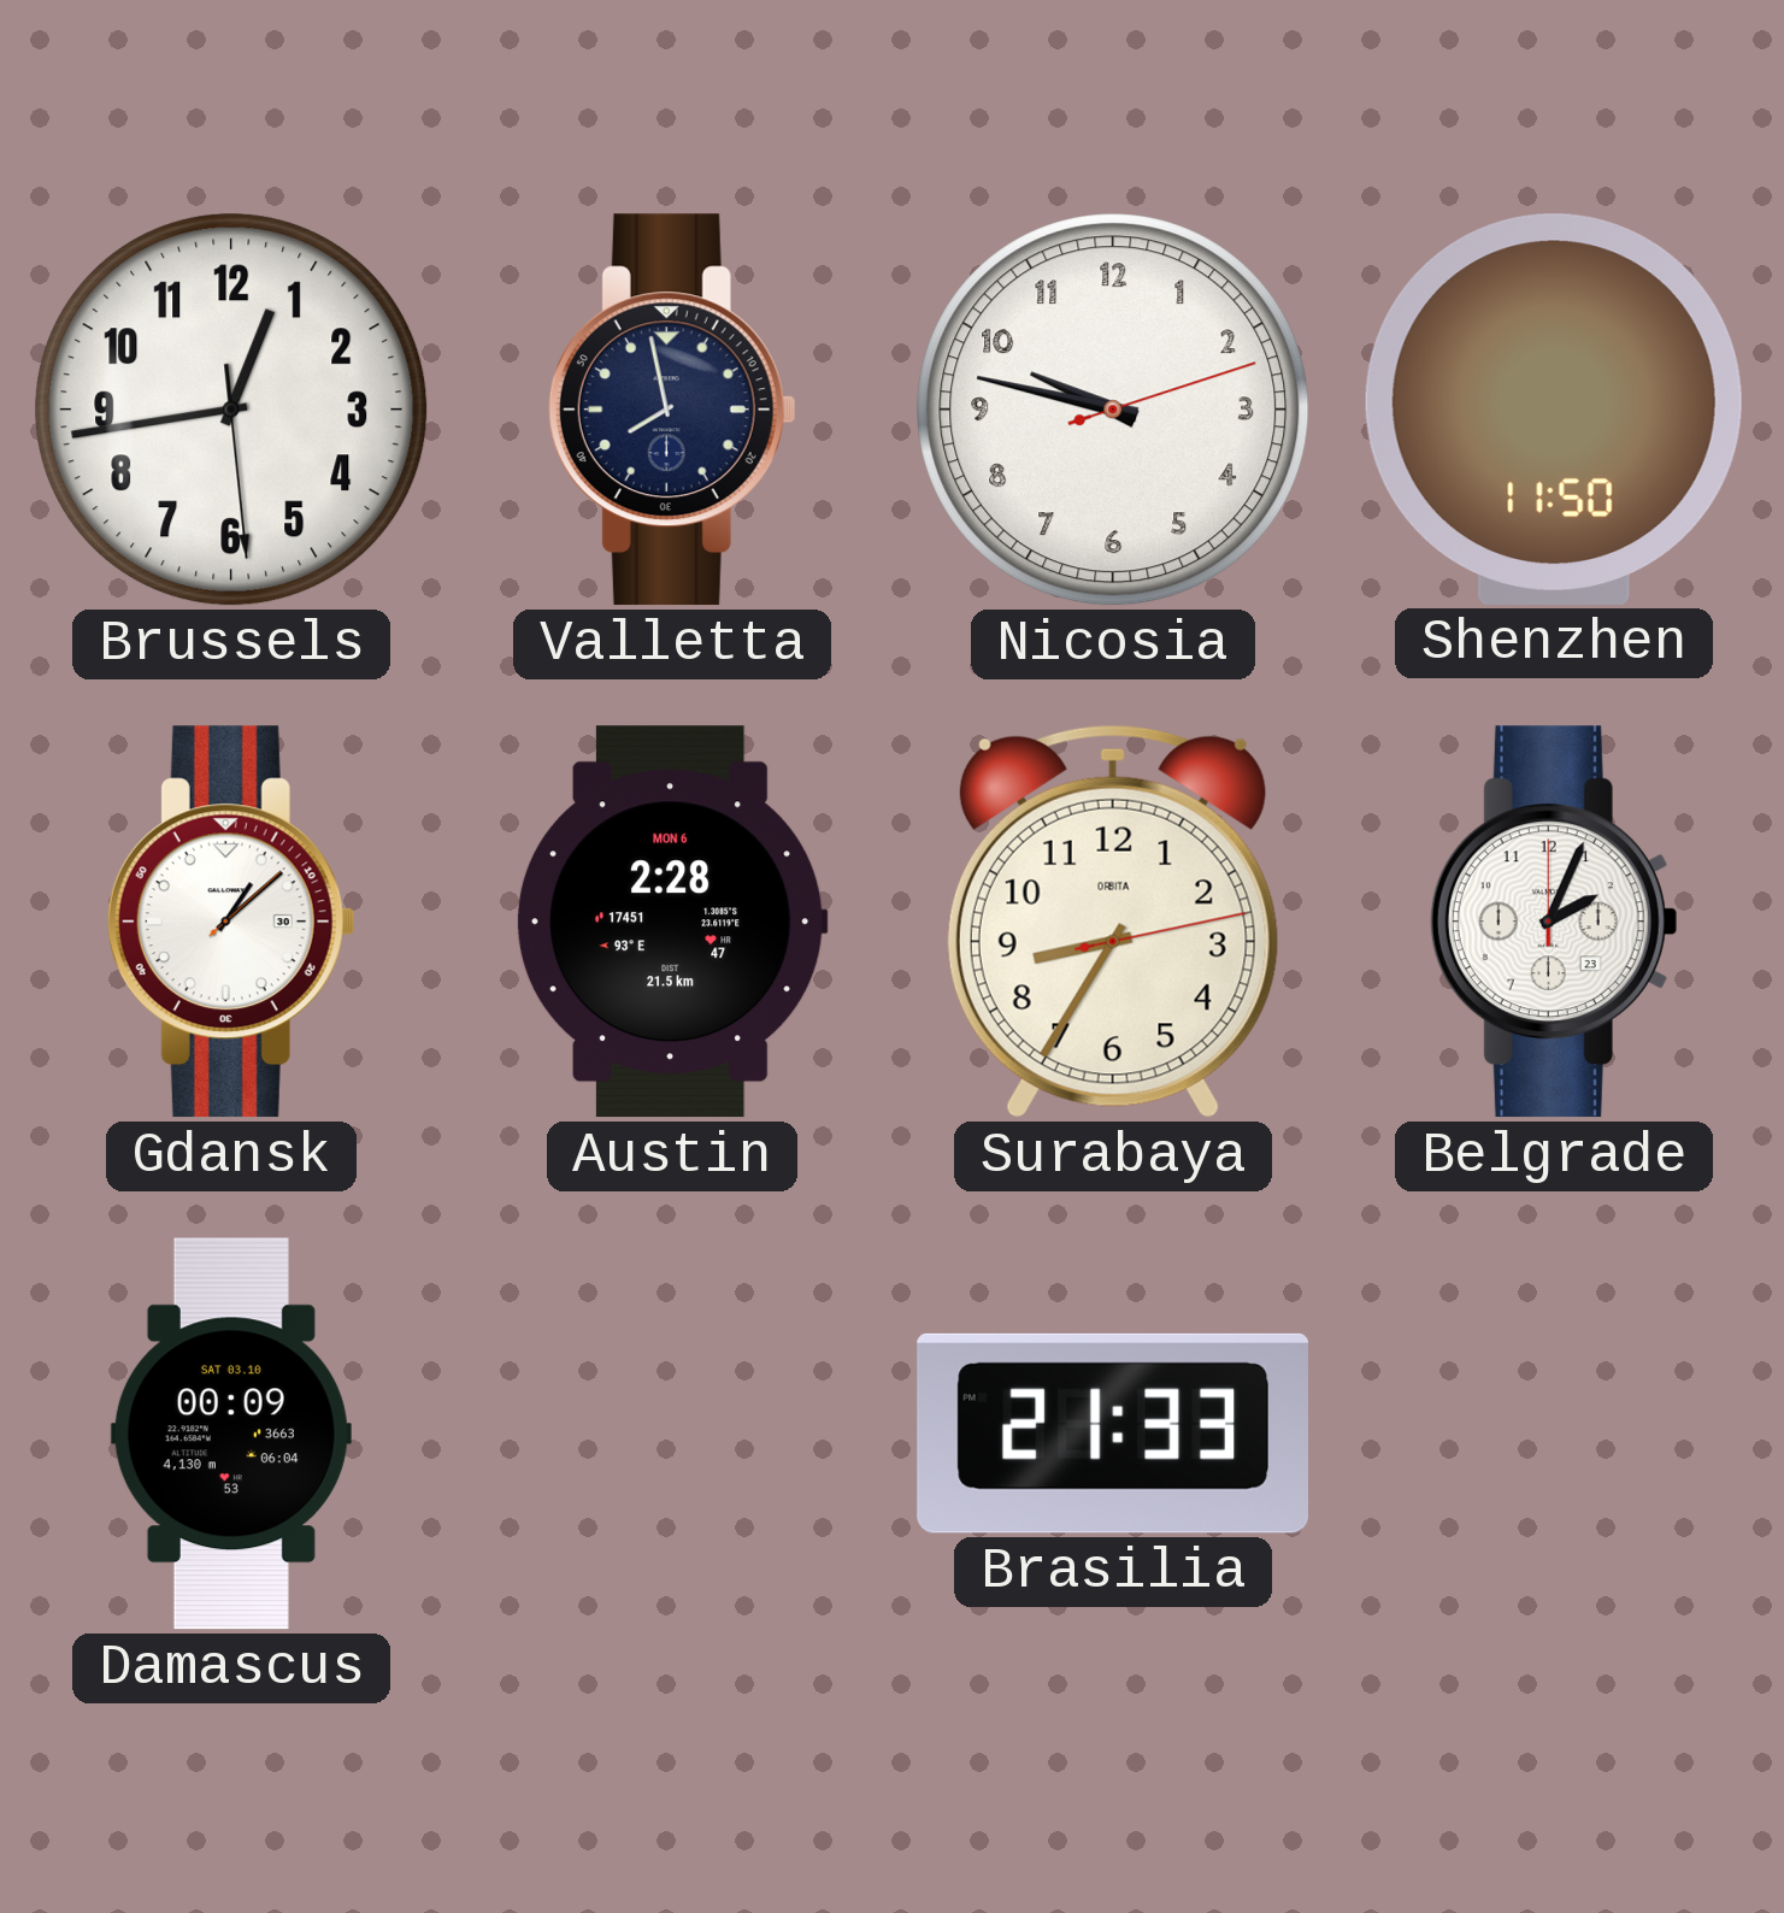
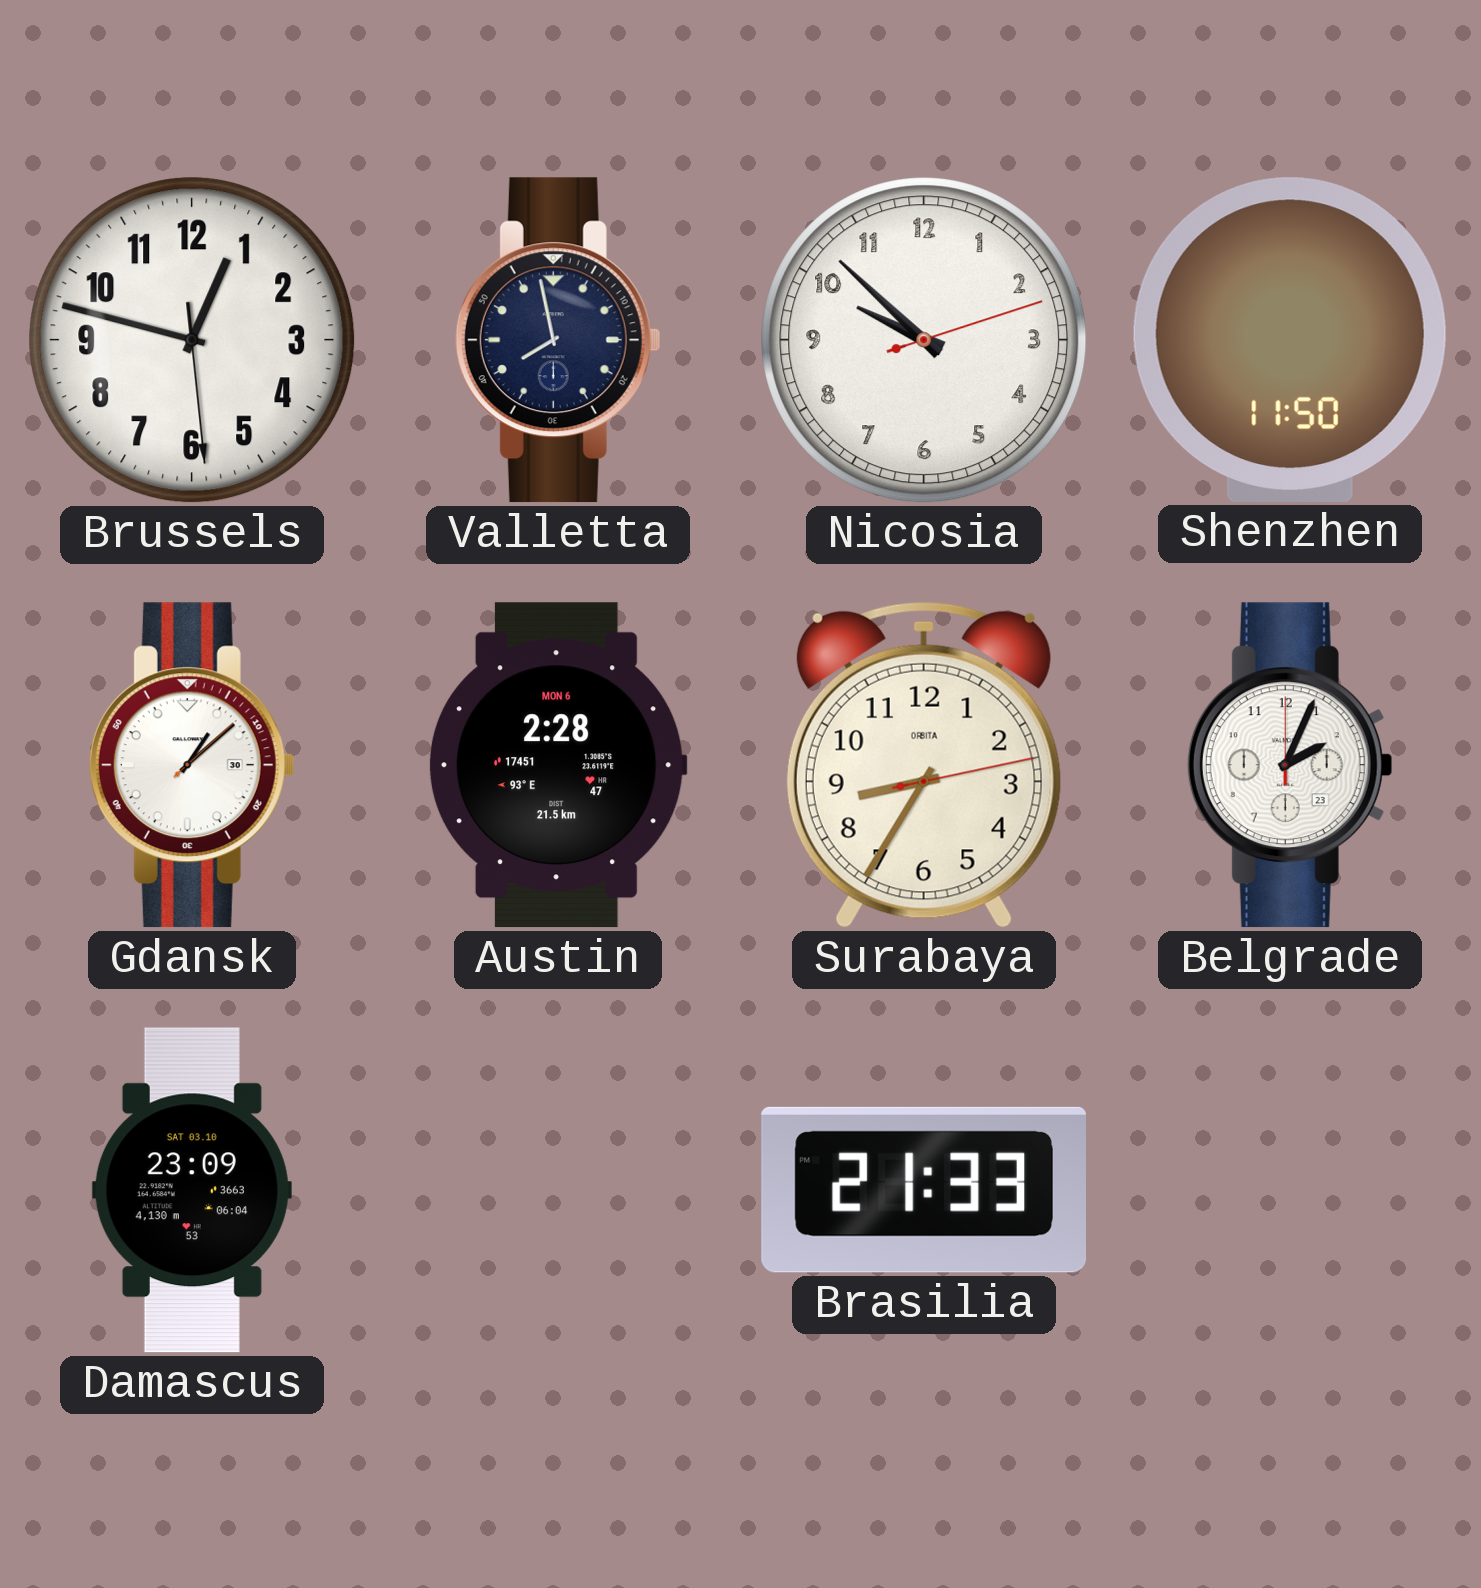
Brussels: 12:43 -> 12:47 (192, 340)
Nicosia: 9:47 -> 9:52 (924, 340)
Damascus: 00:09 -> 23:09 (192, 1190)
